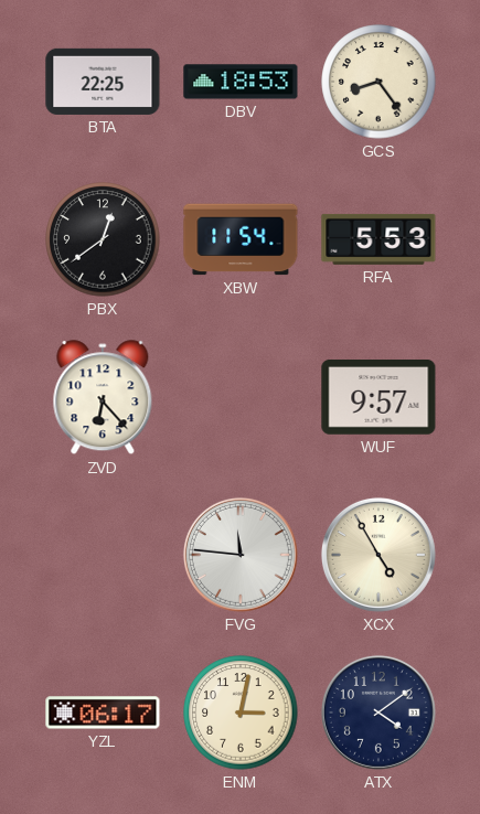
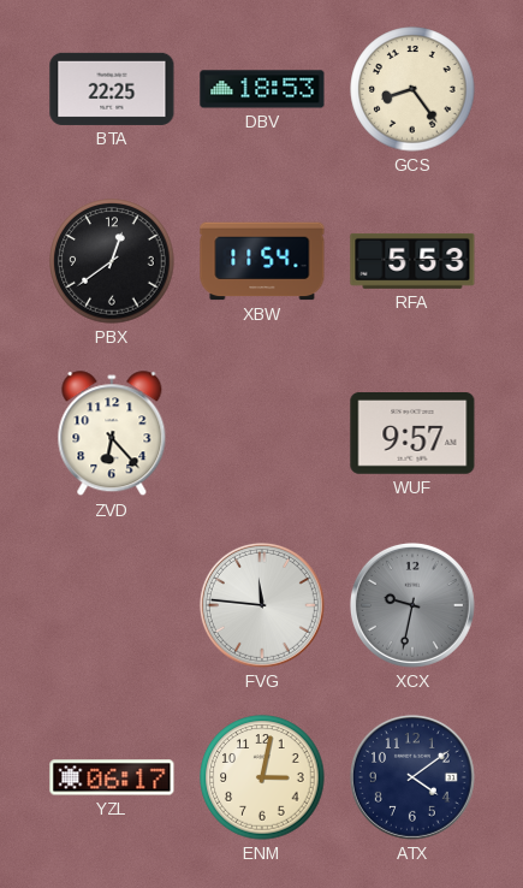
XCX: 4:55 -> 9:32 (412, 605)
XCX dial: cream -> grey (412, 605)
